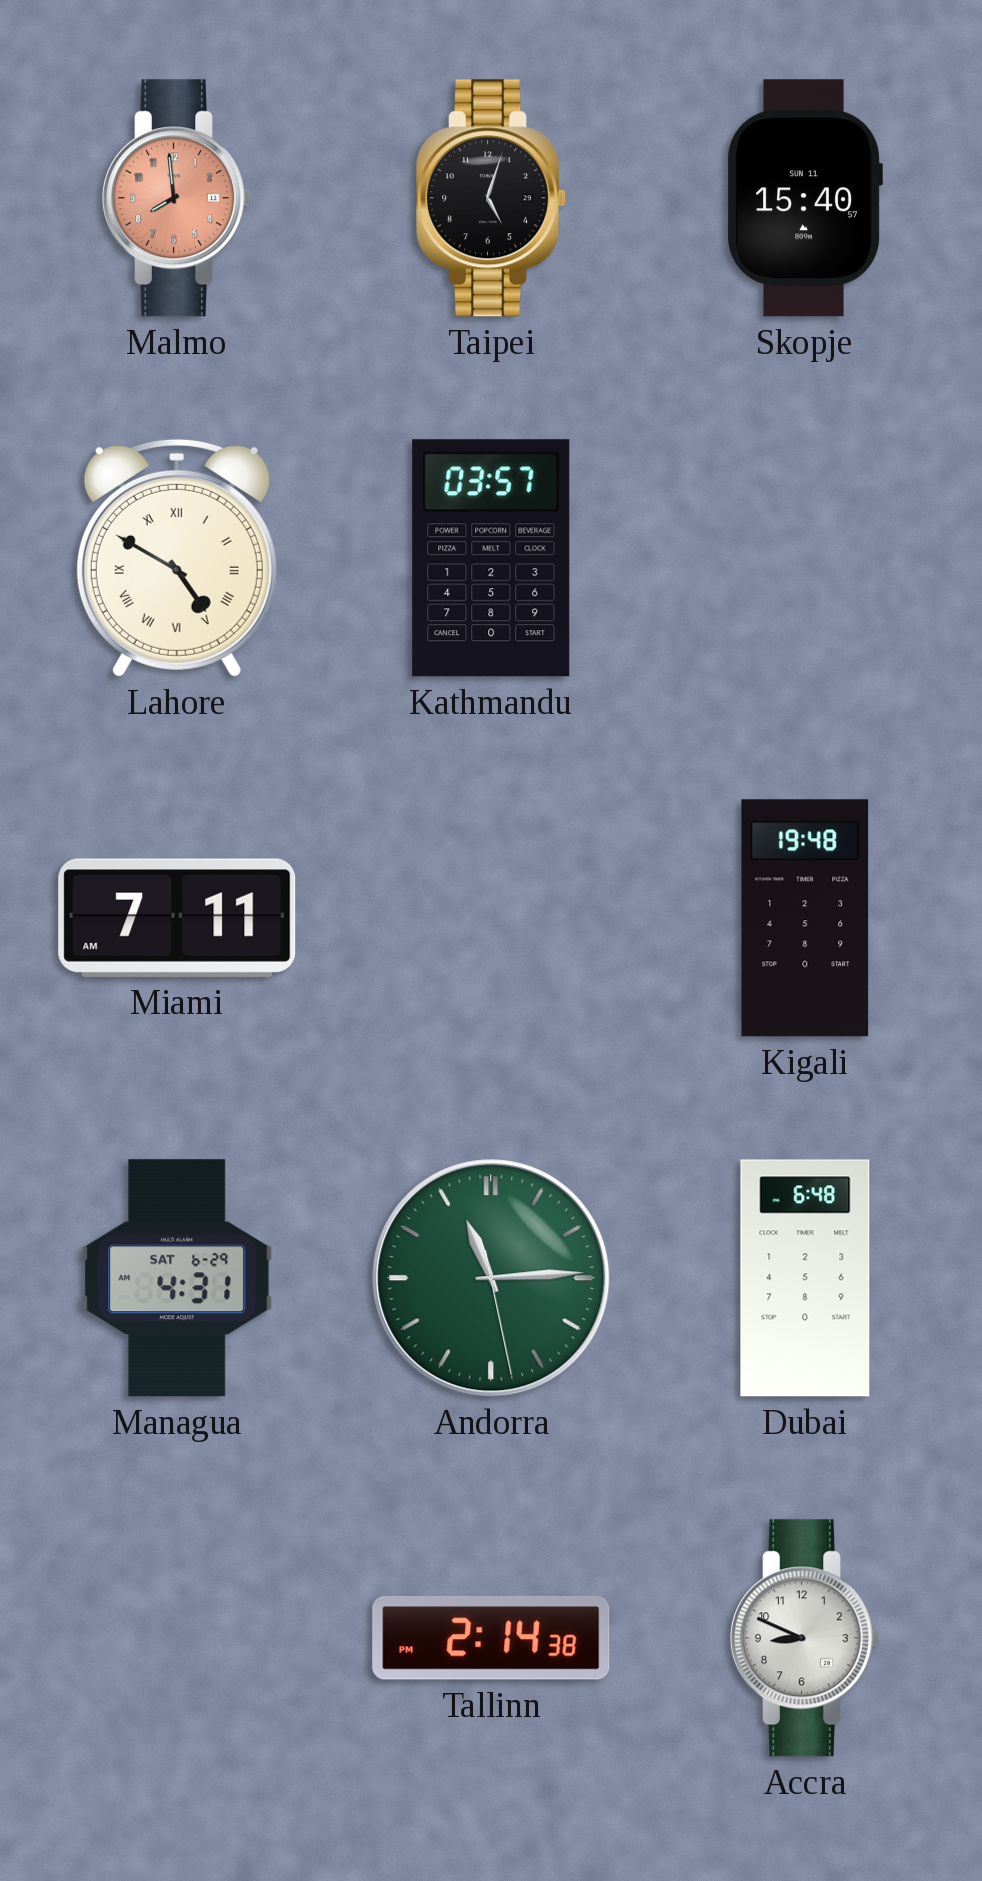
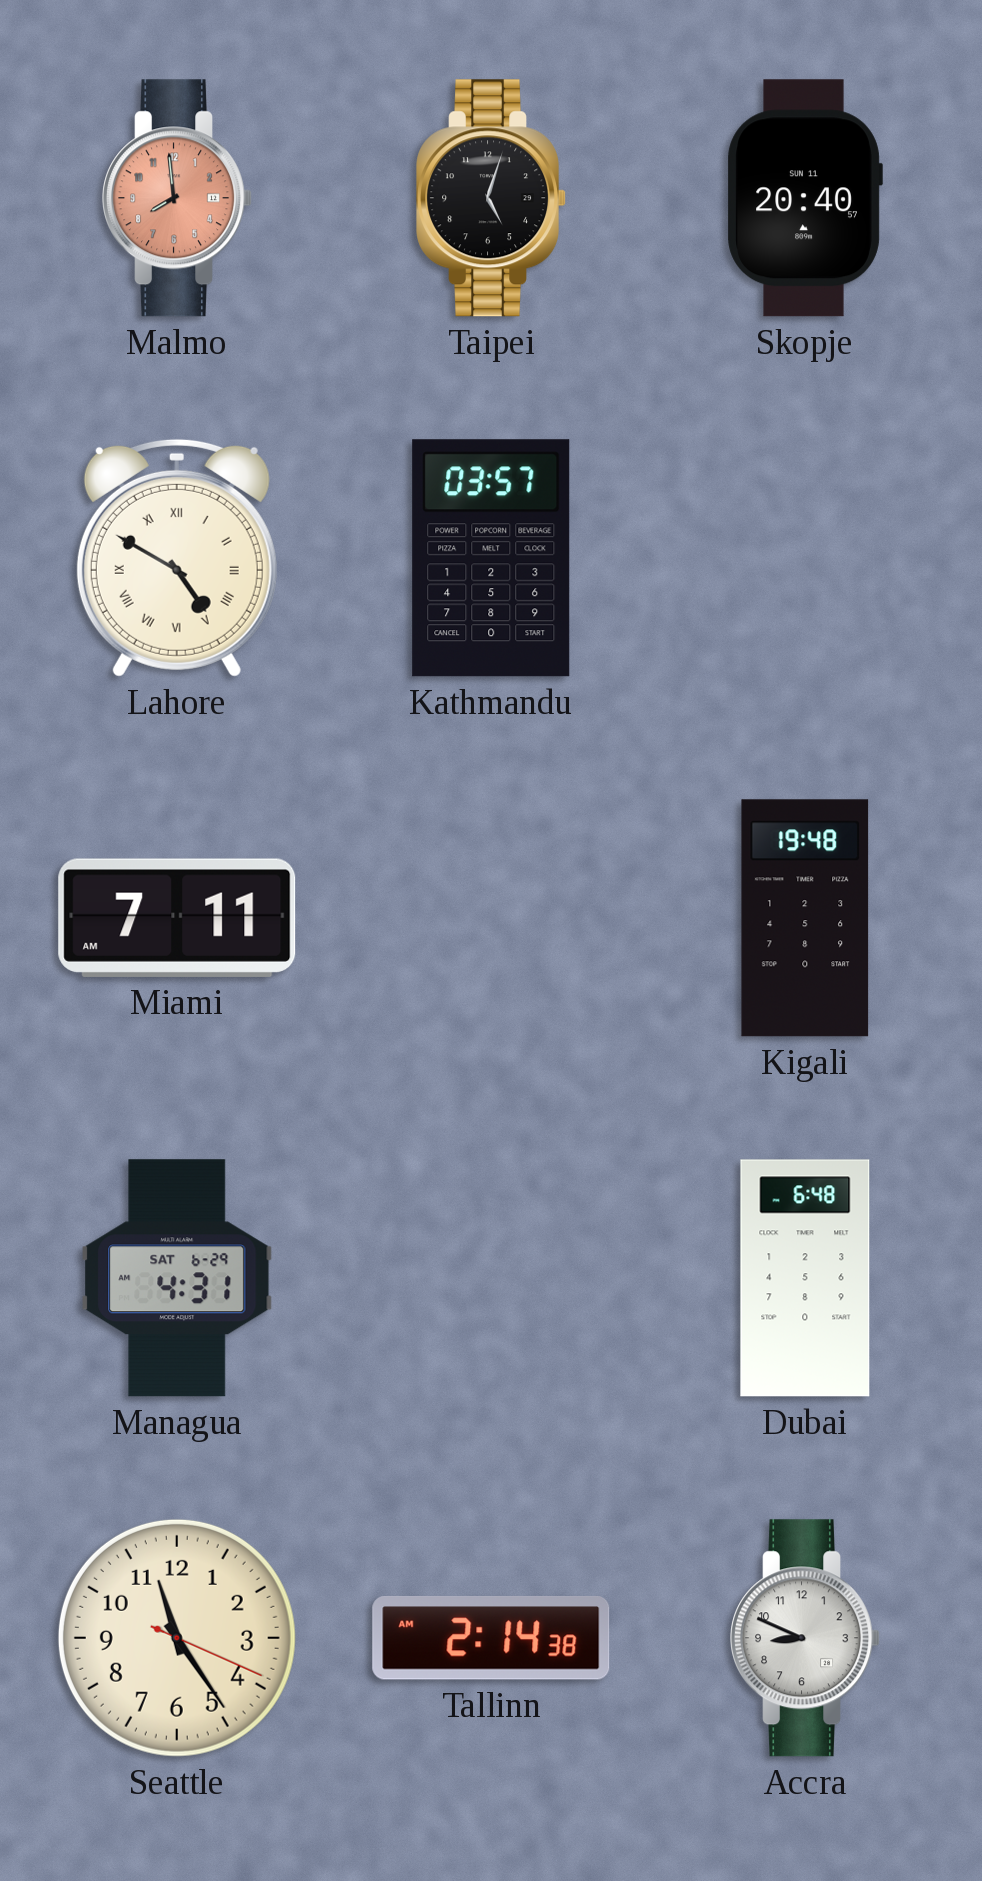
Skopje: 15:40 -> 20:40 (805, 198)
Andorra: 11:14 -> none (491, 1278)
Seattle: none -> 11:24 (177, 1638)
Tallinn: 2:14:38 PM -> 2:14:38 AM (491, 1638)
